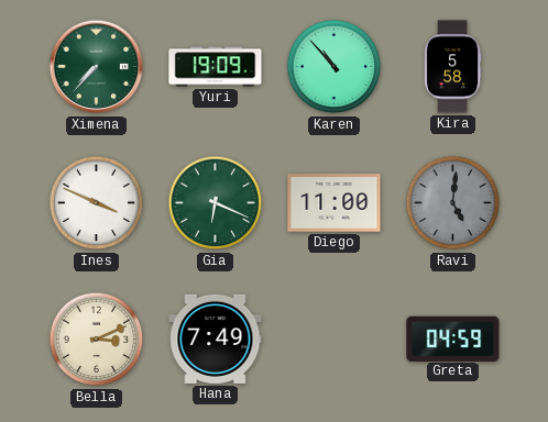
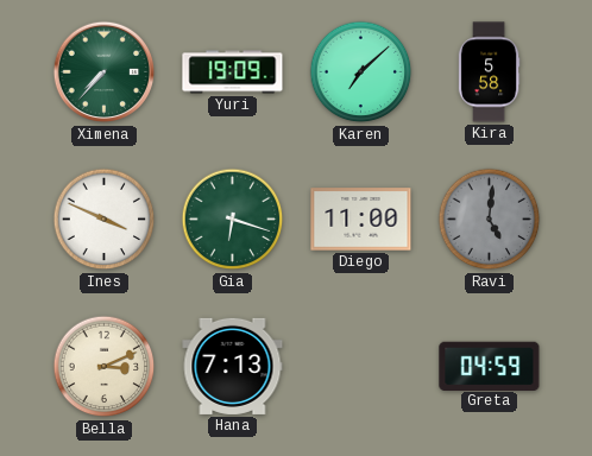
Karen: 10:53 -> 7:08 (361, 72)
Gia: 6:19 -> 6:18 (233, 220)
Hana: 7:49 -> 7:13 (233, 366)
